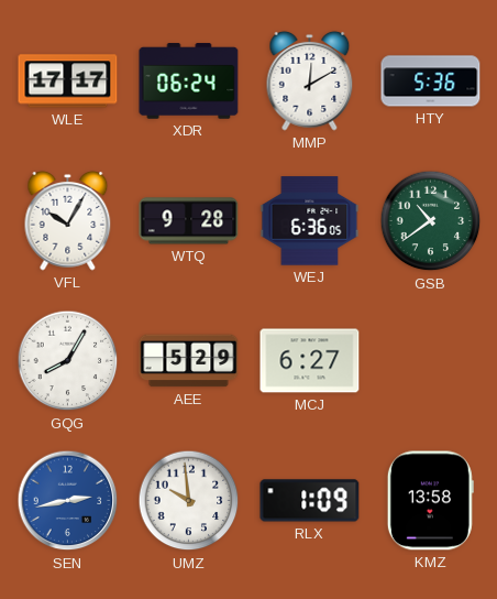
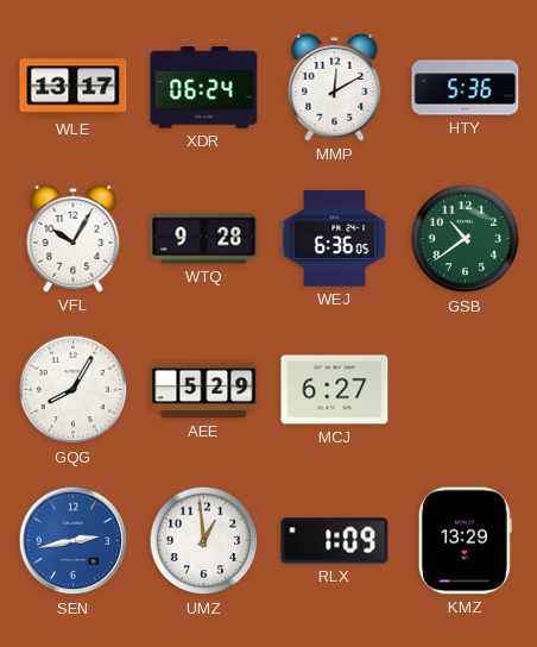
WLE: 17:17 -> 13:17 (74, 88)
UMZ: 9:59 -> 12:59 (204, 541)
KMZ: 13:58 -> 13:29 (465, 541)
